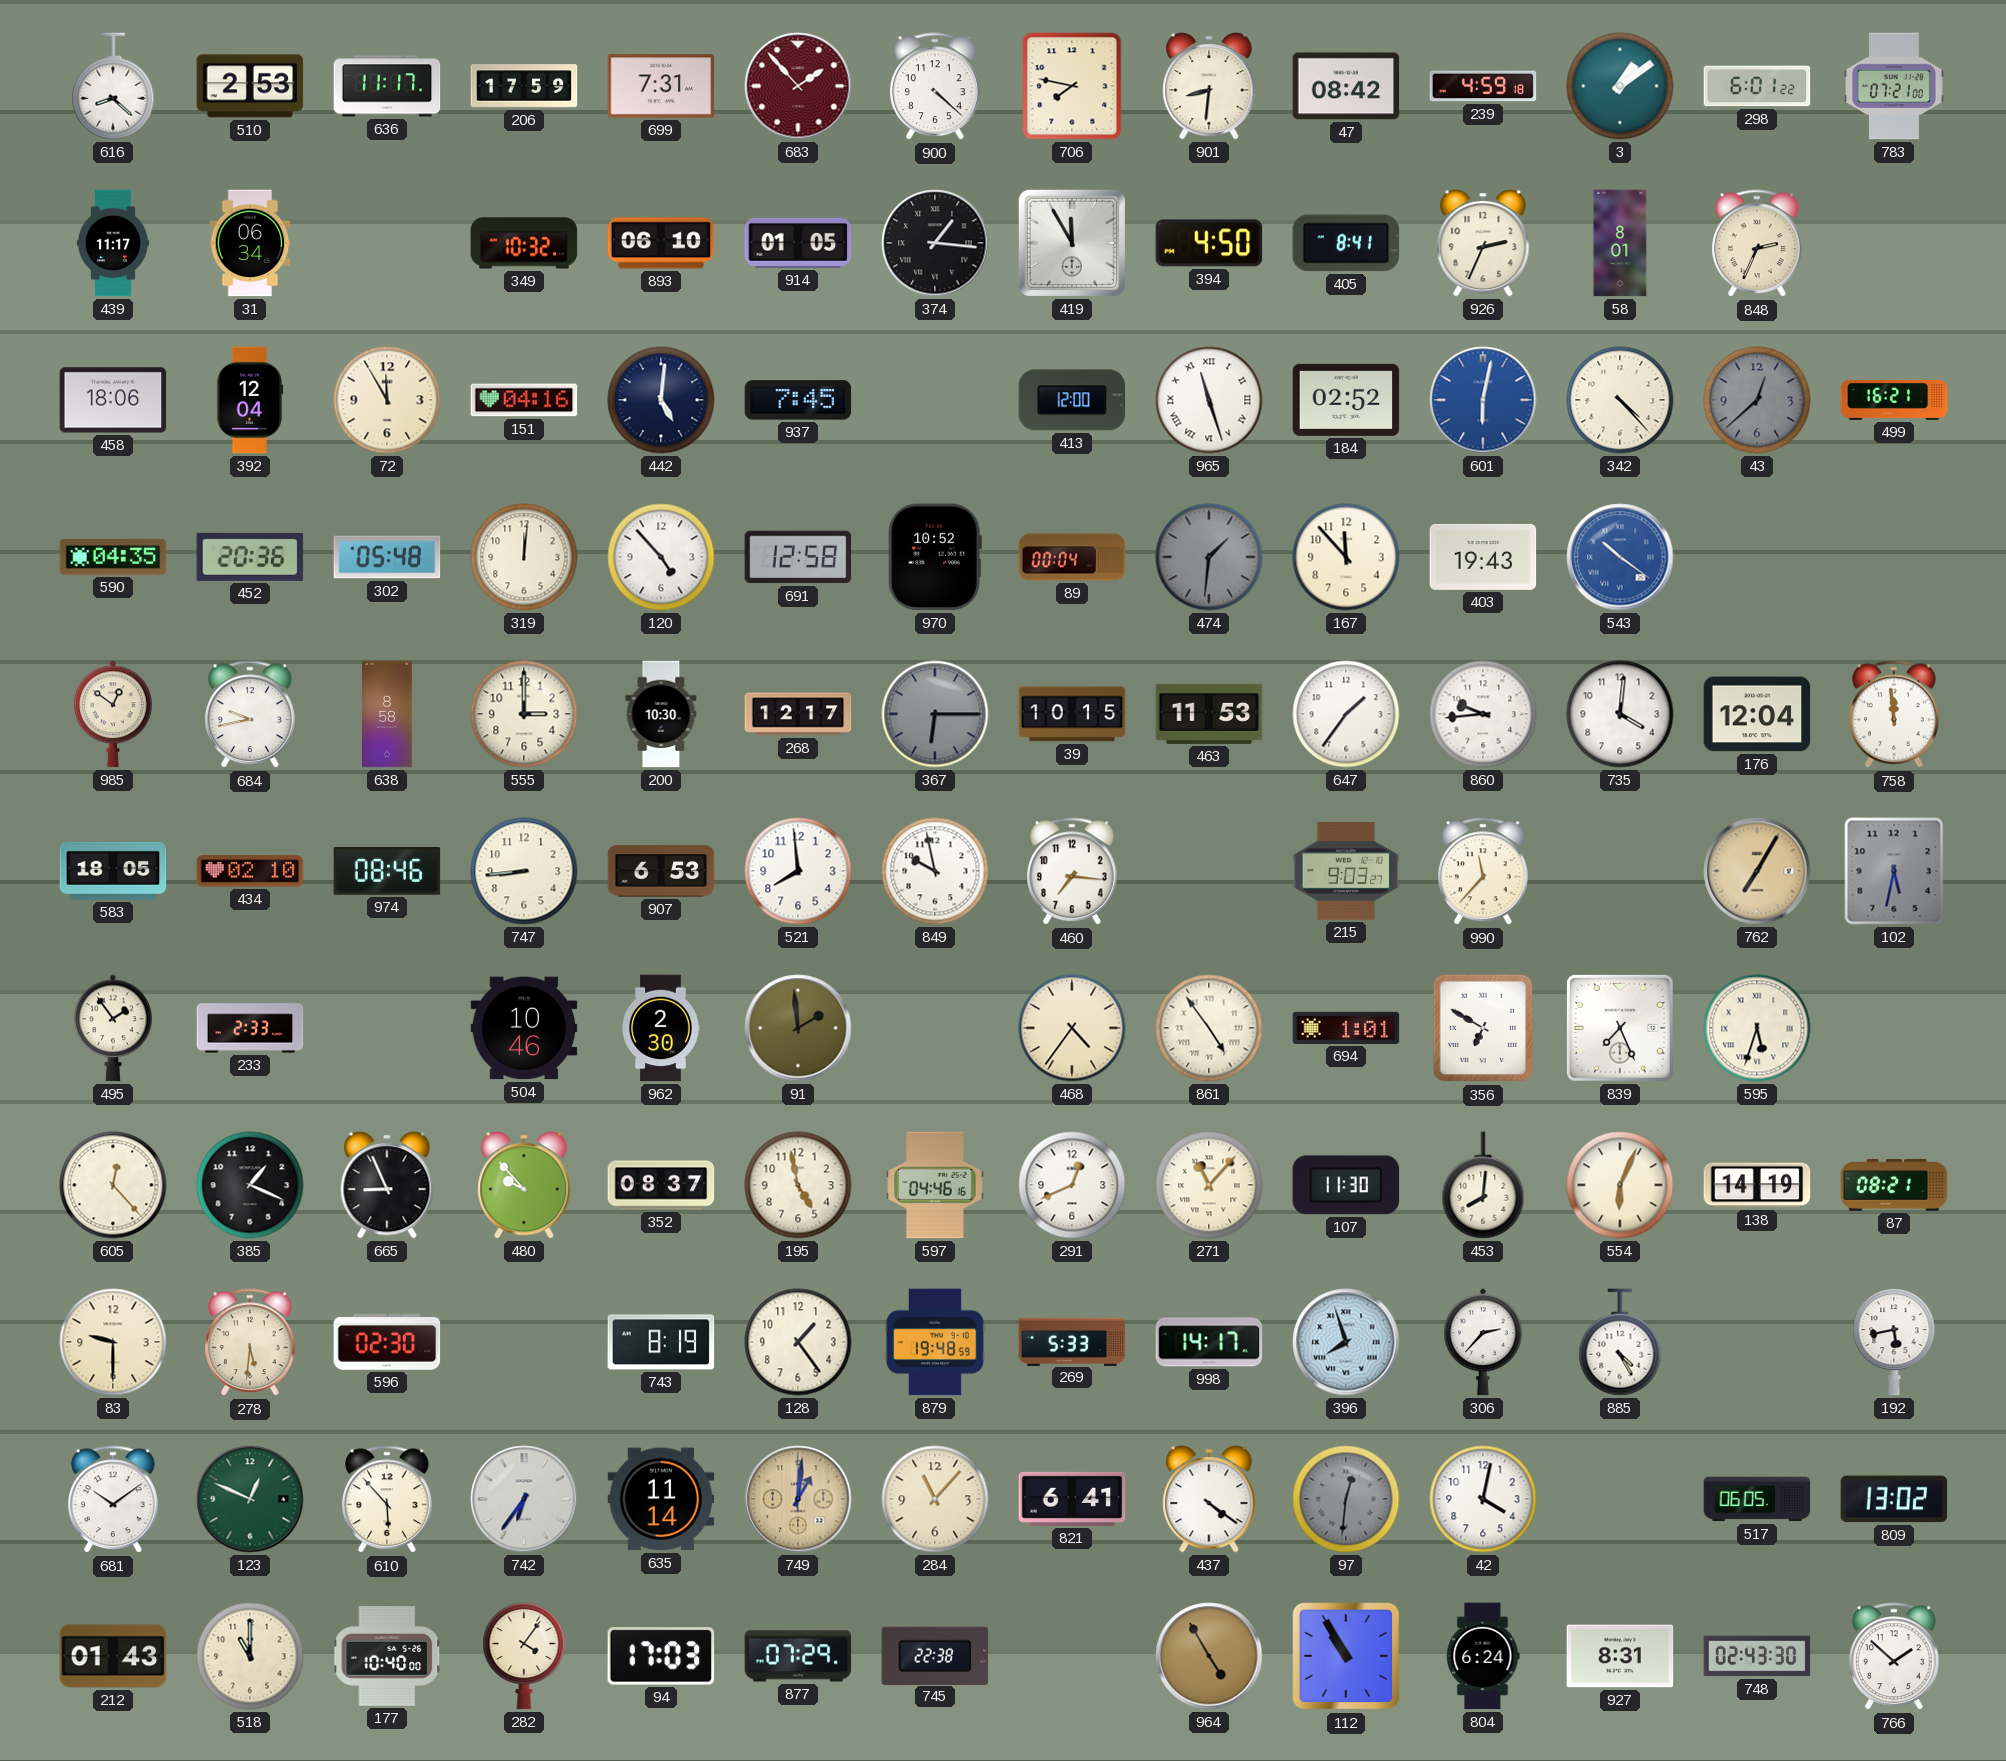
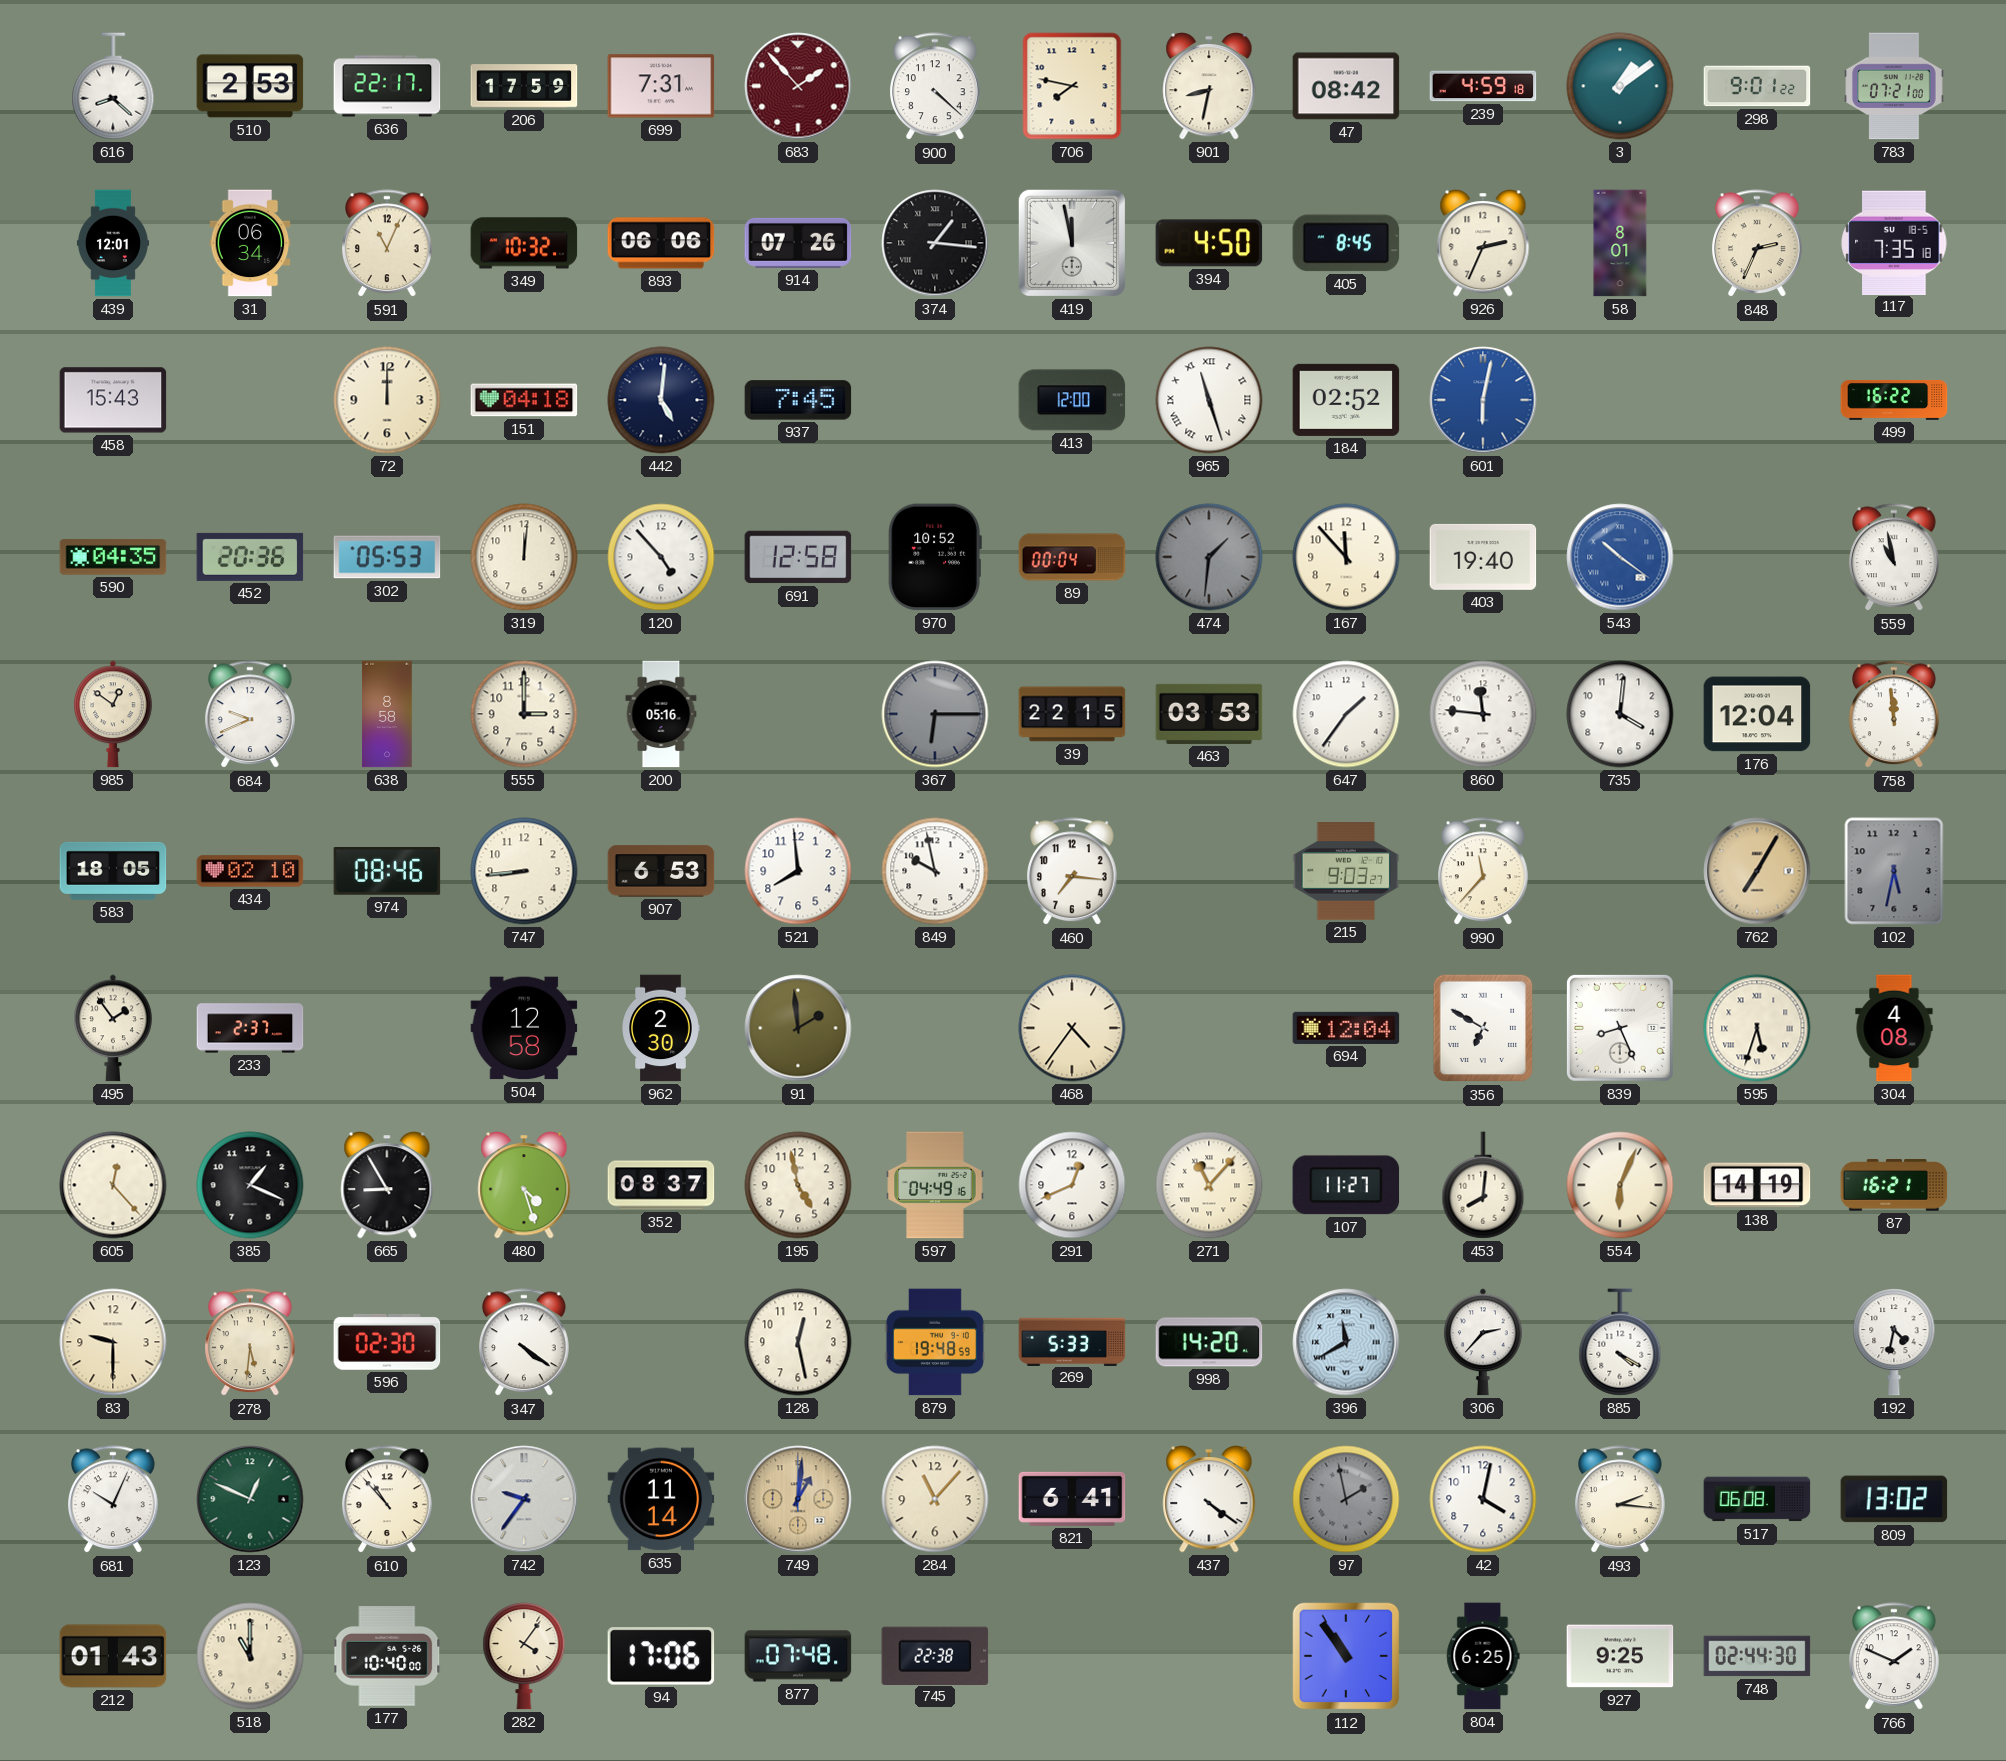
636: 11:17 -> 22:17 (387, 86)
901: 8:31 -> 8:32 (1209, 87)
298: 6:01 -> 9:01 (1757, 86)
439: 11:17 -> 12:01 (113, 243)
591: none -> 11:04 (388, 244)
893: 06:10 -> 06:06 (661, 243)
914: 01:05 -> 07:26 (798, 243)
419: 11:55 -> 11:58 (1072, 243)
405: 8:41 -> 8:45 (1346, 243)
117: none -> 7:35 (1894, 242)
458: 18:06 -> 15:43 (113, 400)
392: 12:04 -> none (250, 400)
72: 11:55 -> 12:00 (387, 400)
151: 04:16 -> 04:18 (524, 400)
342: 4:23 -> none (1620, 400)
43: 12:38 -> none (1757, 400)
499: 16:21 -> 16:22 (1894, 400)
302: 05:48 -> 05:53 (387, 557)
403: 19:43 -> 19:40 (1483, 557)
559: none -> 10:58 (1895, 558)
684: 9:43 -> 9:41 (251, 715)
200: 10:30 -> 05:16 (661, 714)
268: 12:17 -> none (798, 714)
39: 10:15 -> 22:15 (1072, 714)
463: 11:53 -> 03:53 (1209, 714)
860: 9:44 -> 11:46 (1483, 714)
233: 2:33 -> 2:37 (250, 1028)
504: 10:46 -> 12:58 (524, 1028)
861: 4:54 -> none (1209, 1028)
694: 1:01 -> 12:04 (1346, 1028)
839: 7:26 -> 8:26 (1620, 1028)
304: none -> 4:08 (1894, 1028)
665: 8:56 -> 8:55 (387, 1186)
480: 9:53 -> 4:27 (524, 1186)
597: 04:46 -> 04:49 (935, 1185)
107: 11:30 -> 11:27 (1346, 1185)
87: 08:21 -> 16:21 (1894, 1185)
347: none -> 4:21 (525, 1343)
743: 8:19 -> none (661, 1342)
128: 1:24 -> 12:28 (798, 1342)
998: 14:17 -> 14:20 (1209, 1342)
396: 7:57 -> 11:40 (1346, 1342)
885: 4:25 -> 4:20 (1620, 1342)
192: 5:43 -> 4:32 (1894, 1342)
681: 10:09 -> 10:04 (114, 1500)
610: 5:53 -> 10:53 (388, 1500)
742: 6:36 -> 9:36 (524, 1499)
97: 12:31 -> 1:58 (1346, 1499)
493: none -> 2:16 (1621, 1500)
517: 06:05 -> 06:08 (1757, 1499)
94: 17:03 -> 17:06 (661, 1656)
877: 07:29 -> 07:48 (798, 1656)
964: 4:55 -> none (1209, 1656)
112: 10:55 -> 10:54 (1346, 1656)
804: 6:24 -> 6:25 (1483, 1656)
927: 8:31 -> 9:25 (1620, 1656)
748: 02:43 -> 02:44 (1757, 1656)
766: 1:52 -> 1:49 (1895, 1657)
